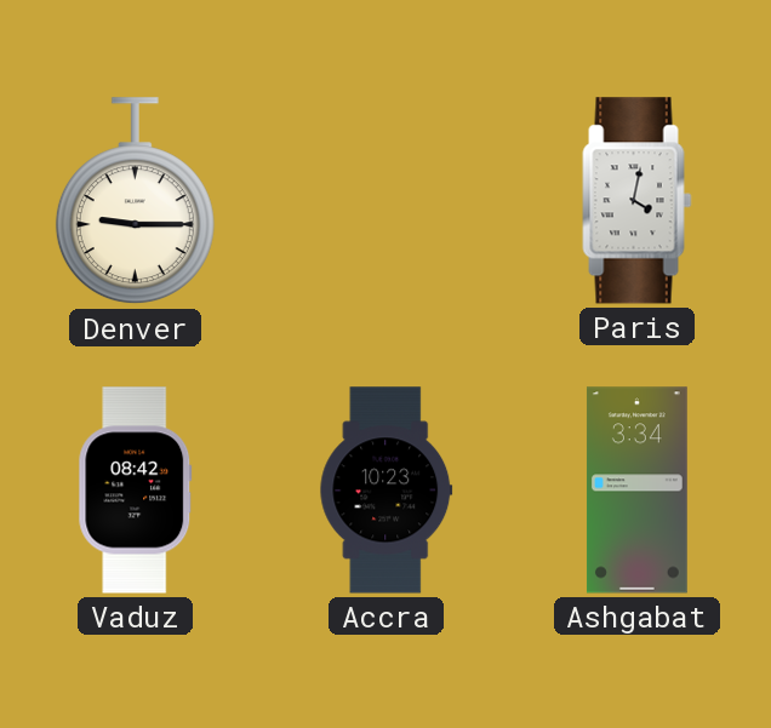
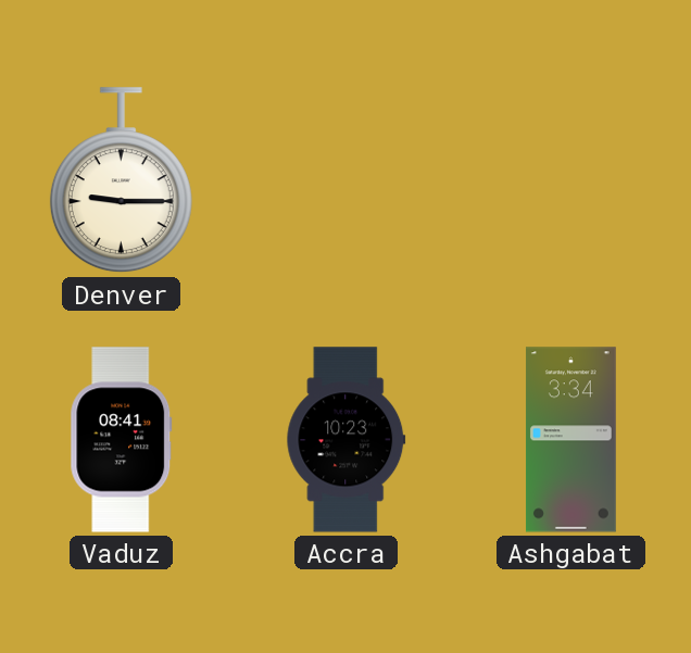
Paris: 4:02 -> none (638, 201)
Vaduz: 08:42 -> 08:41 (122, 440)
